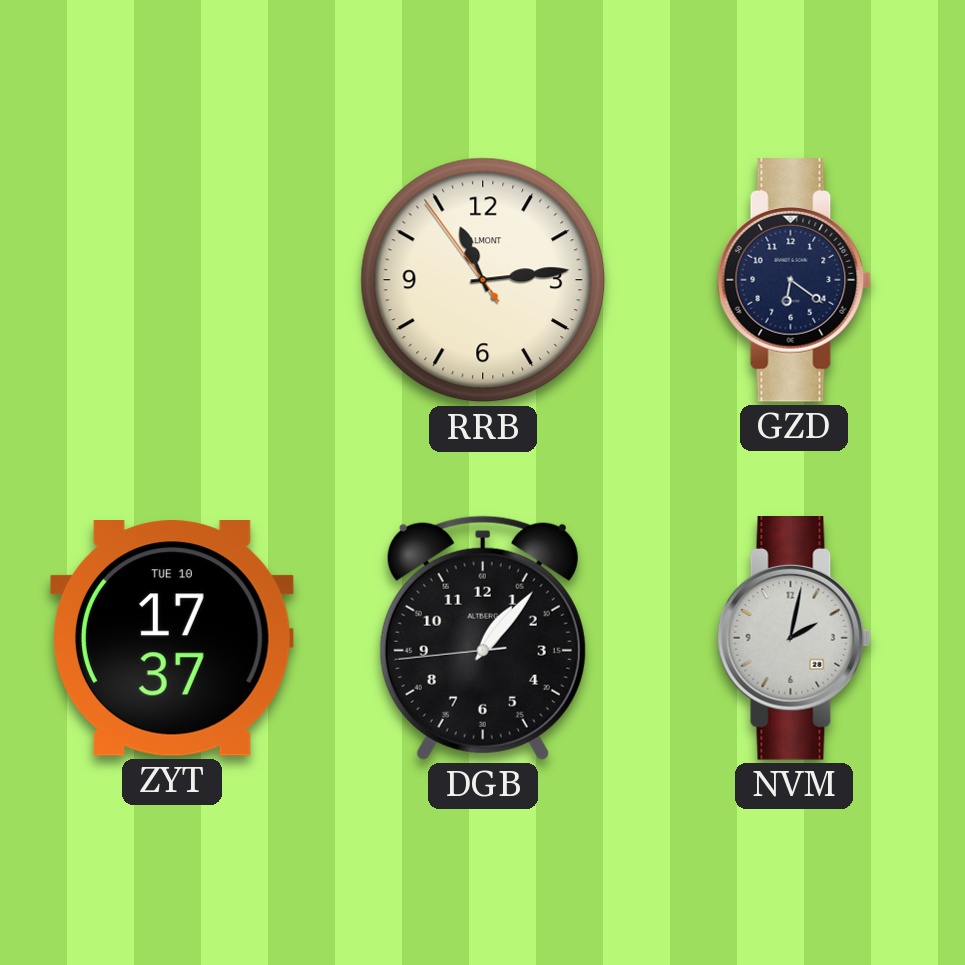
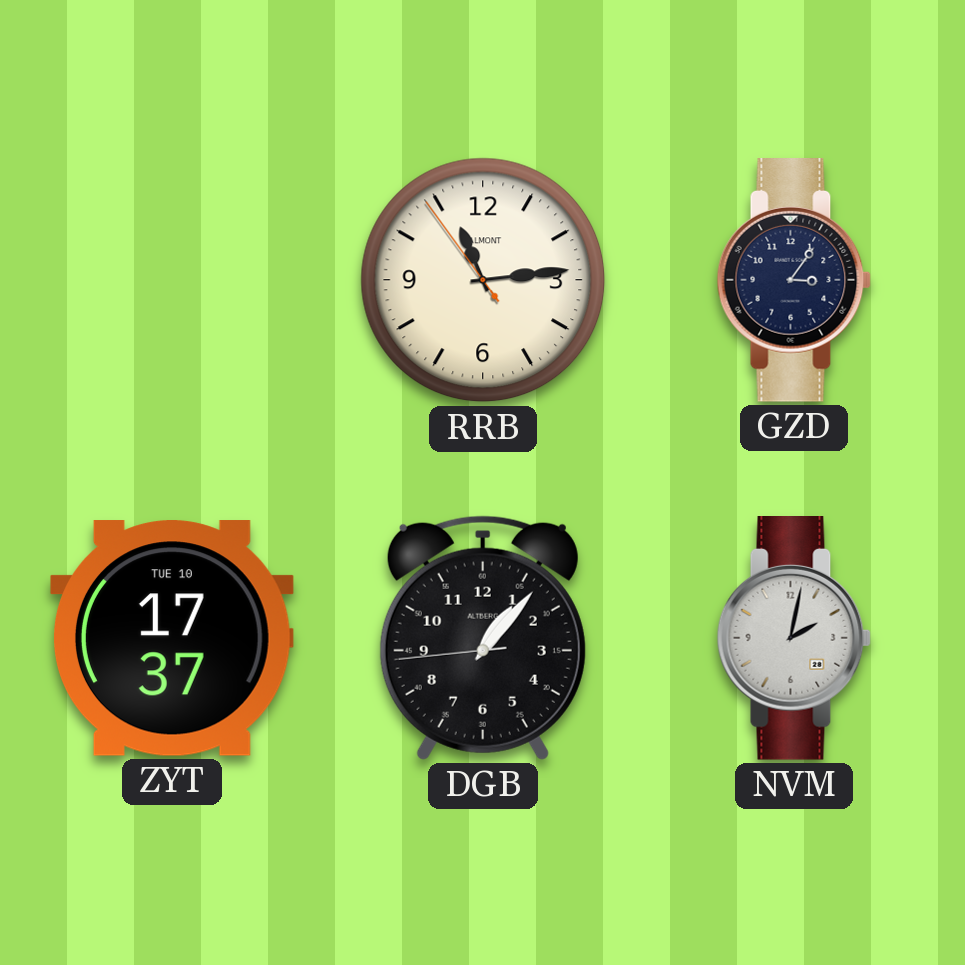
GZD: 6:21 -> 3:06 (794, 281)
